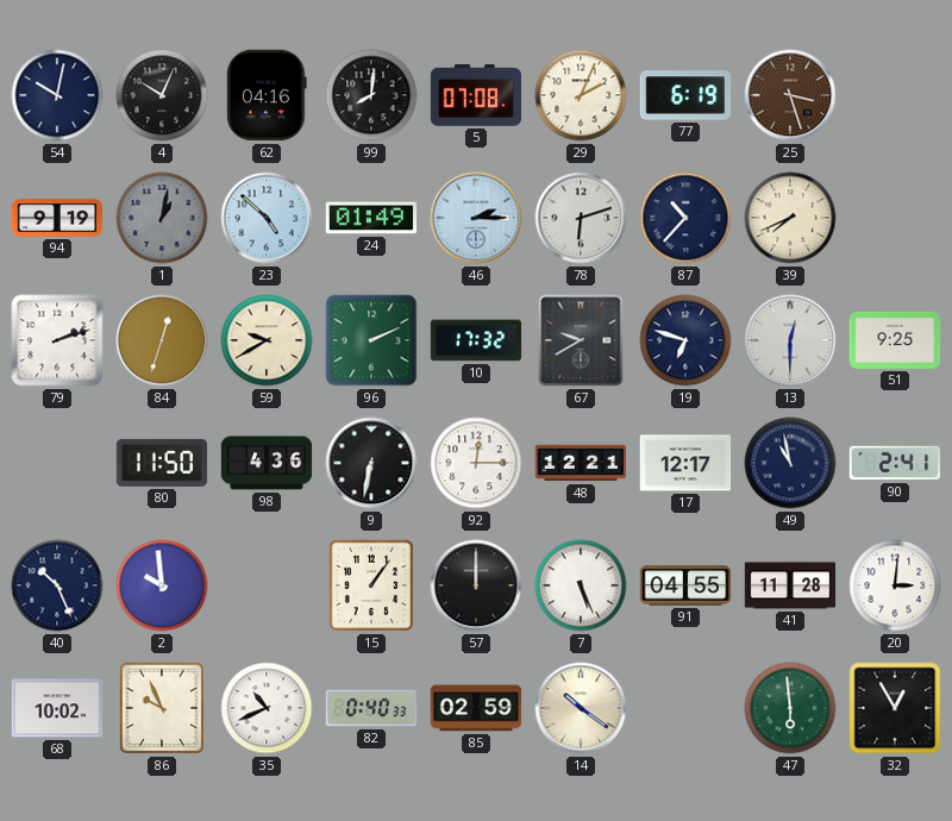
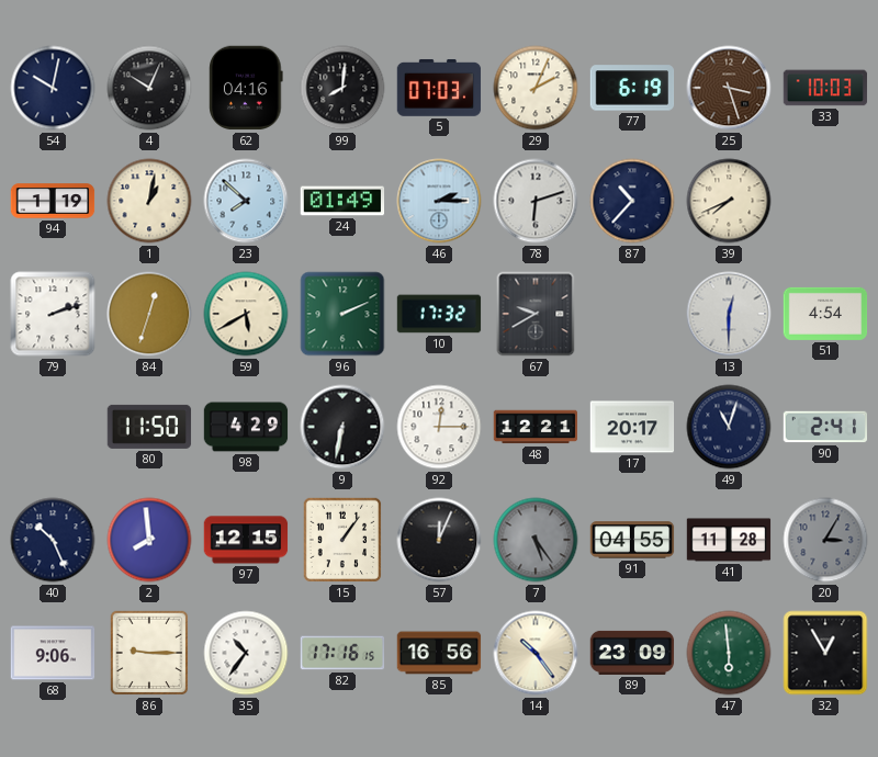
5: 07:08 -> 07:03 (439, 88)
33: none -> 10:03 (825, 88)
94: 9:19 -> 1:19 (53, 201)
1 dial: grey -> cream (149, 201)
23: 4:52 -> 7:52 (246, 201)
59: 9:40 -> 5:40 (246, 314)
19: 6:48 -> none (685, 340)
51: 9:25 -> 4:54 (825, 314)
98: 4:36 -> 4:29 (246, 427)
17: 12:17 -> 20:17 (632, 427)
49: 10:58 -> 11:03 (729, 427)
2: 9:59 -> 7:59 (149, 540)
97: none -> 12:15 (246, 540)
57: 12:00 -> 12:04 (439, 540)
7: 5:26 -> 5:24 (536, 540)
7 dial: white -> grey (536, 540)
20: 3:01 -> 3:05 (825, 540)
20 dial: white -> grey (825, 540)
68: 10:02 -> 9:06 (53, 653)
86: 9:56 -> 9:15 (149, 653)
35: 10:41 -> 10:36 (246, 653)
82: 0:40 -> 17:16 (342, 653)
85: 02:59 -> 16:56 (439, 653)
14: 10:21 -> 10:24 (536, 653)
89: none -> 23:09 (632, 653)
